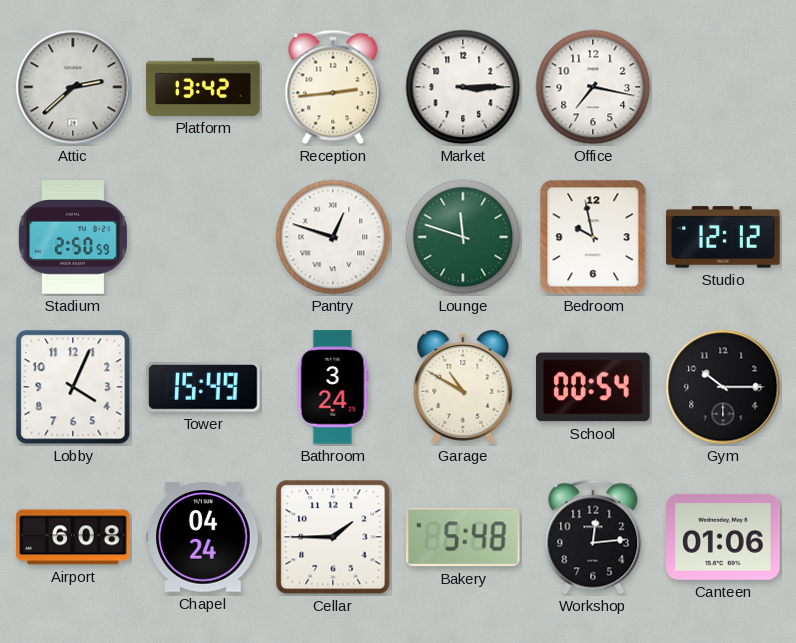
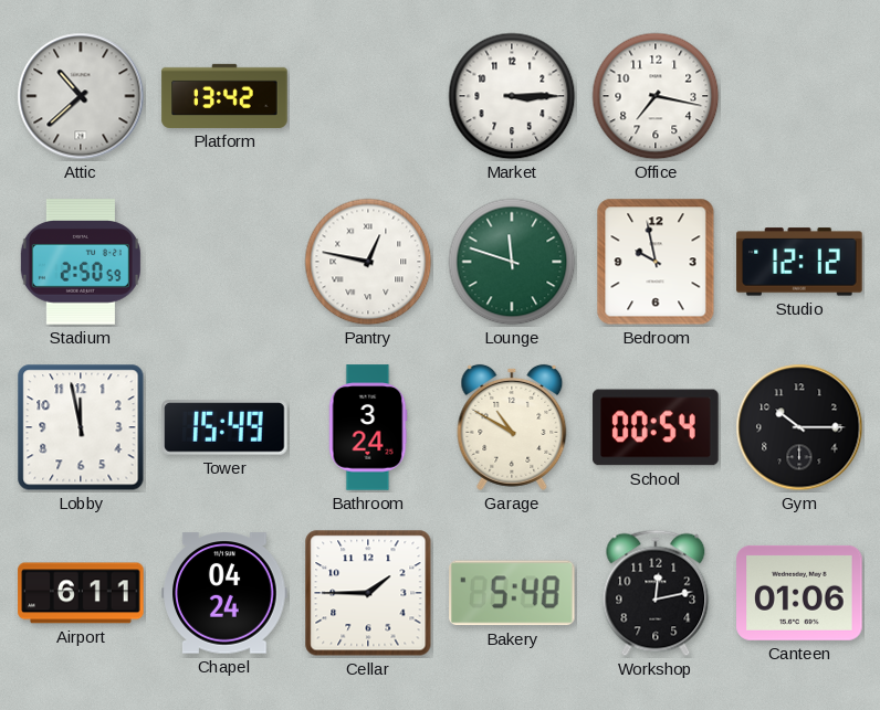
Attic: 2:38 -> 10:38 (81, 96)
Reception: 2:44 -> none (333, 87)
Pantry: 12:48 -> 12:47 (368, 262)
Lobby: 4:04 -> 11:58 (81, 427)
Airport: 6:08 -> 6:11 (81, 593)
Workshop: 12:14 -> 12:13 (656, 593)
